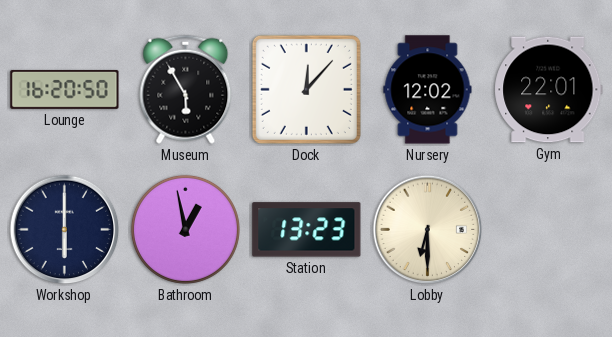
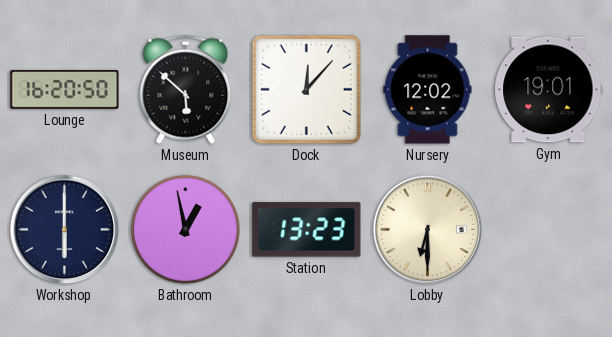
Museum: 5:55 -> 5:52 (186, 89)
Gym: 22:01 -> 19:01 (549, 90)
